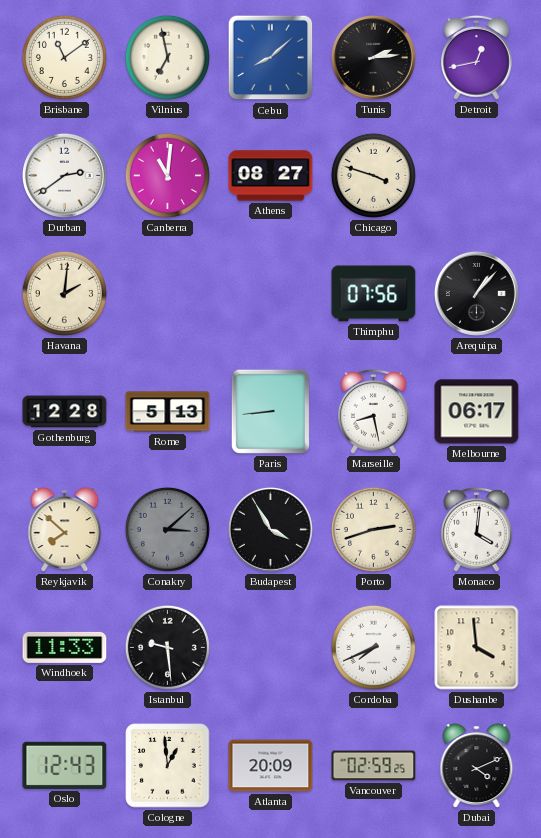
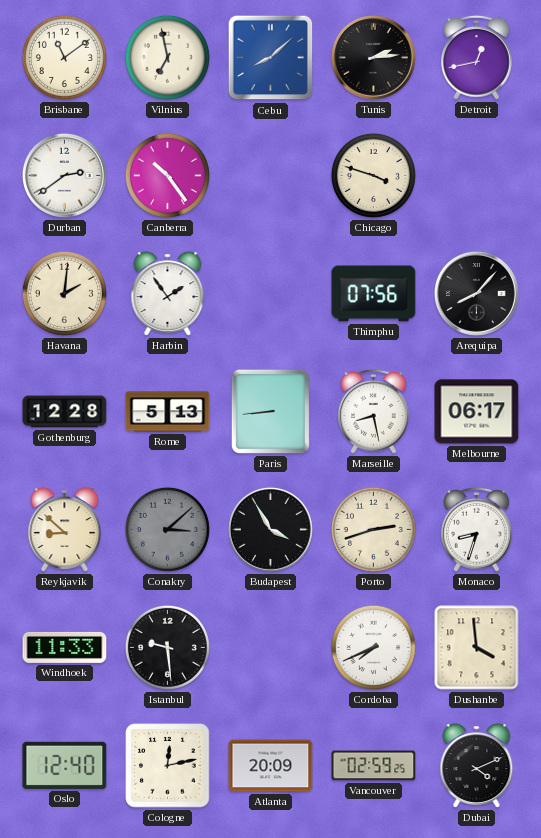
Canberra: 11:01 -> 10:24 (167, 175)
Athens: 08:27 -> none (271, 176)
Harbin: none -> 1:54 (168, 294)
Arequipa: 1:07 -> 8:07 (476, 293)
Reykjavik: 7:52 -> 8:52 (65, 530)
Monaco: 4:01 -> 8:33 (477, 529)
Oslo: 12:43 -> 12:40 (65, 765)
Cologne: 12:59 -> 12:13 (168, 766)
